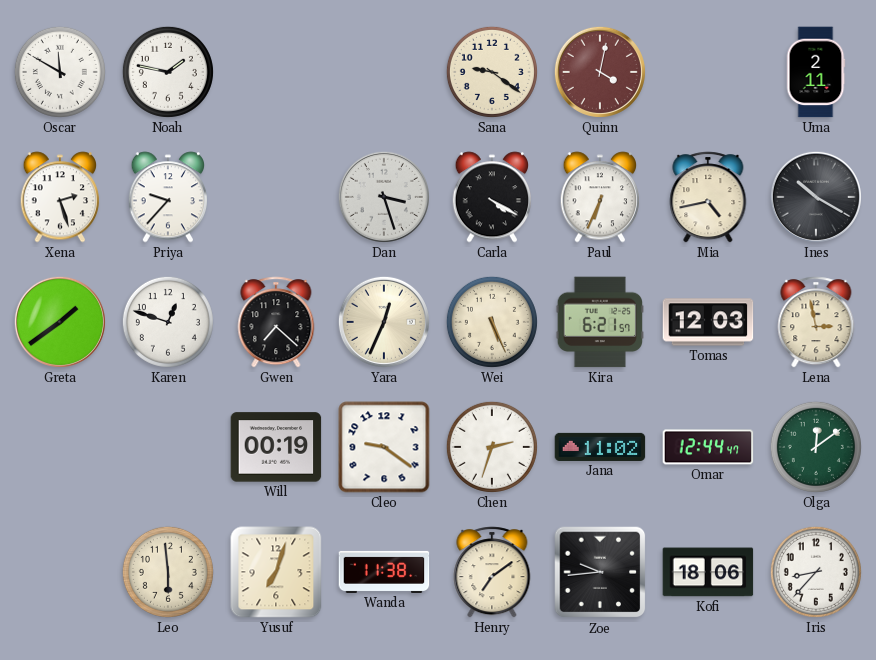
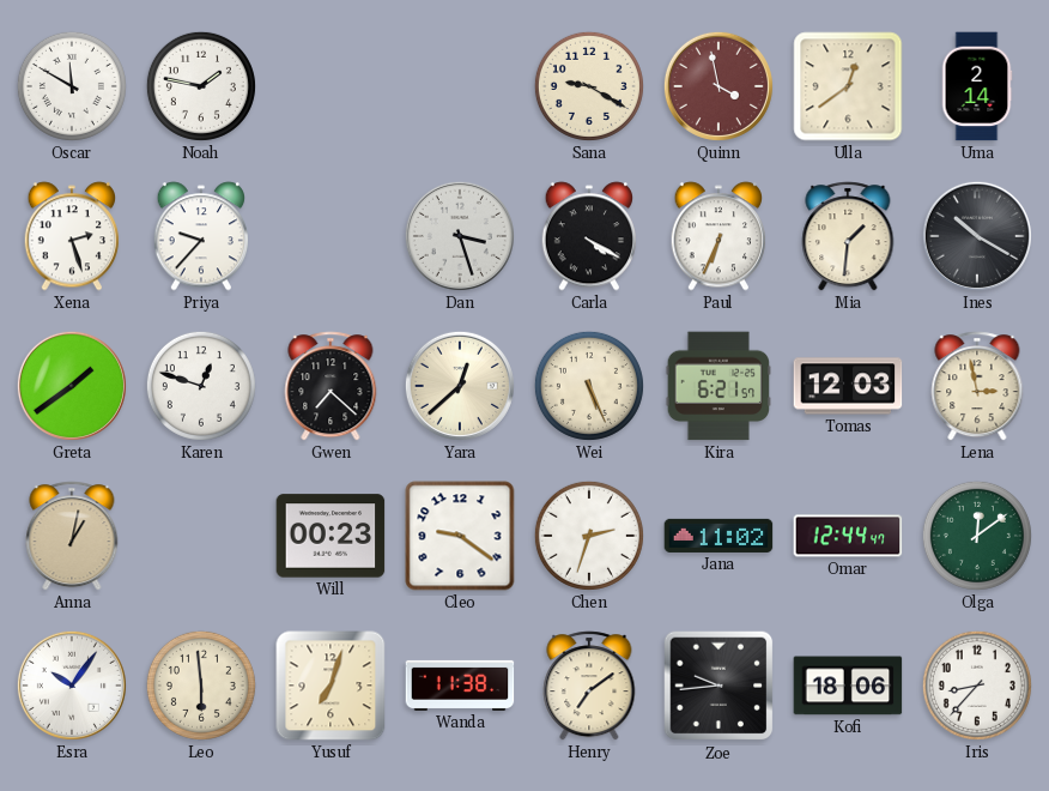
Sana: 9:21 -> 9:20 (589, 86)
Quinn: 4:02 -> 3:58 (718, 86)
Ulla: none -> 12:39 (848, 86)
Uma: 2:11 -> 2:14 (977, 86)
Mia: 4:43 -> 1:31 (848, 236)
Yara: 12:34 -> 12:38 (460, 386)
Anna: none -> 1:02 (72, 536)
Will: 00:19 -> 00:23 (331, 536)
Esra: none -> 10:06 (72, 686)
